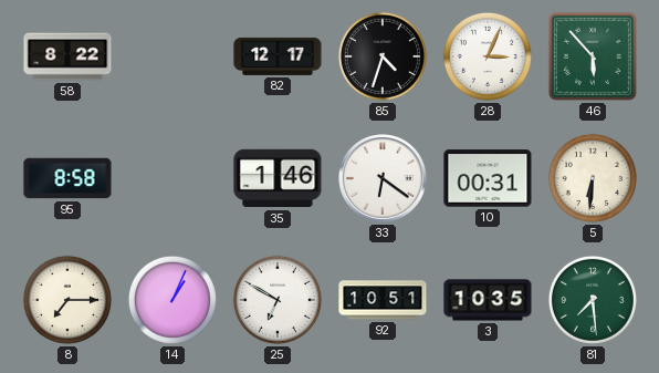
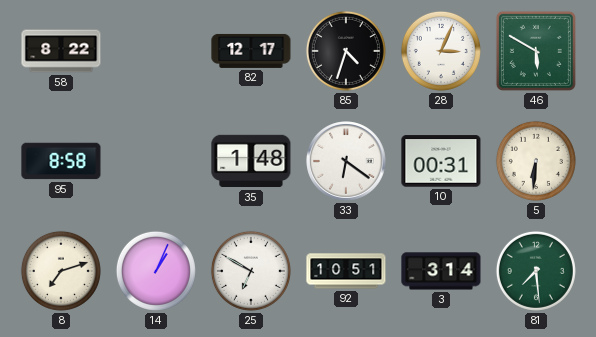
46: 5:53 -> 5:50 (536, 51)
35: 1:46 -> 1:48 (251, 161)
8: 7:15 -> 7:12 (61, 271)
3: 10:35 -> 3:14 (441, 271)
